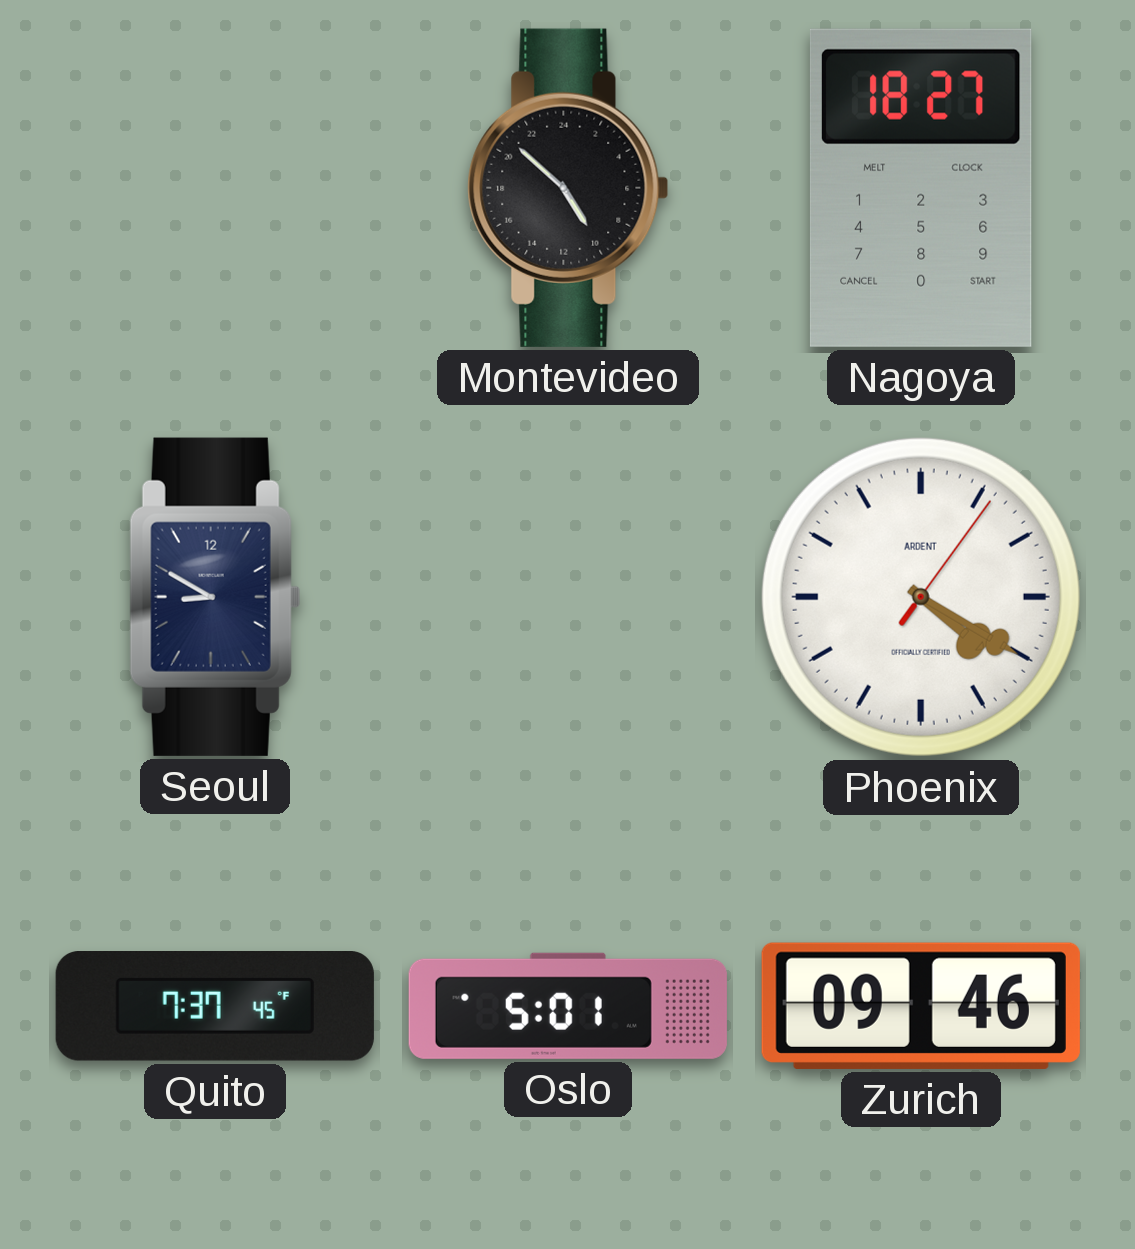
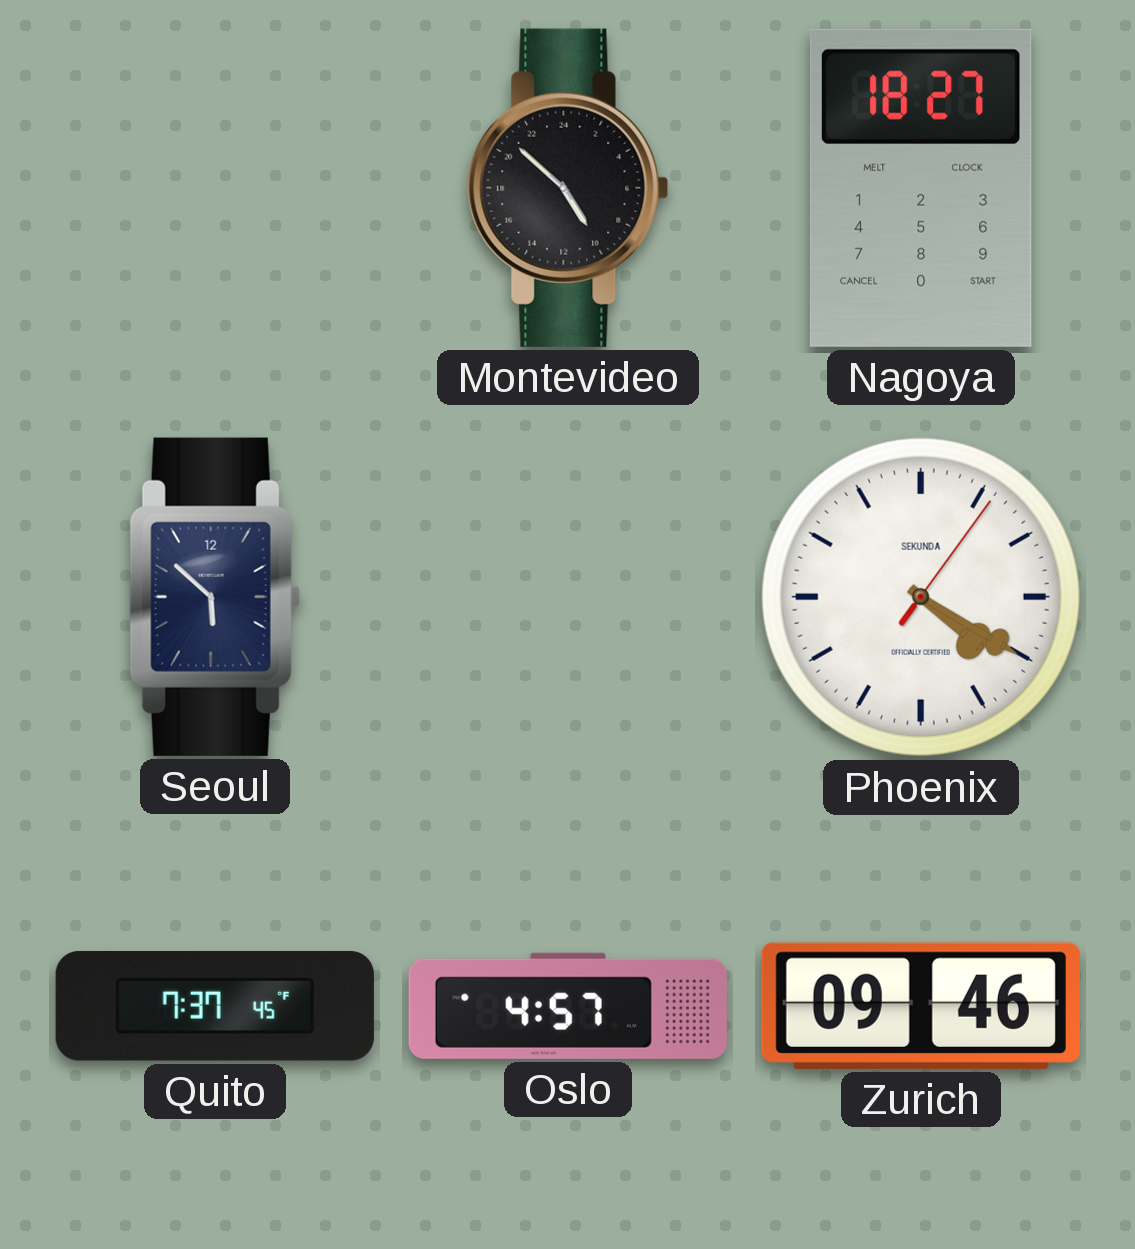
Seoul: 8:50 -> 5:52 (215, 597)
Phoenix brand: ARDENT -> SEKUNDA (921, 597)
Oslo: 5:01 -> 4:57 (568, 1006)
